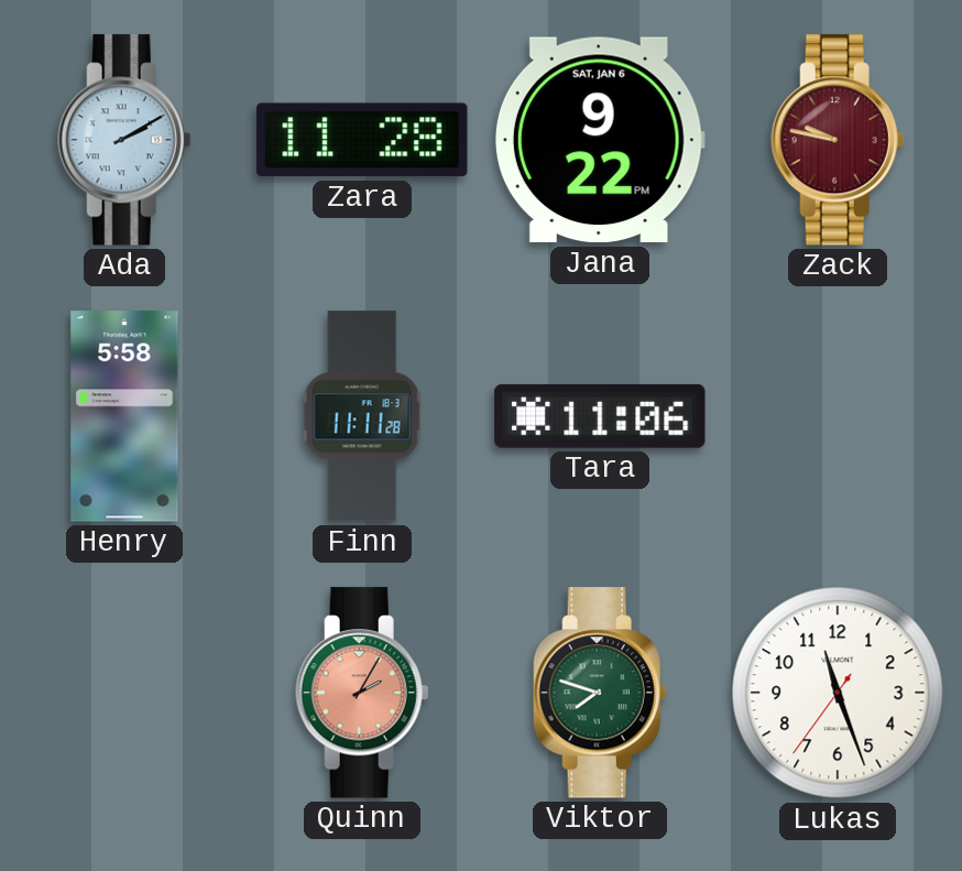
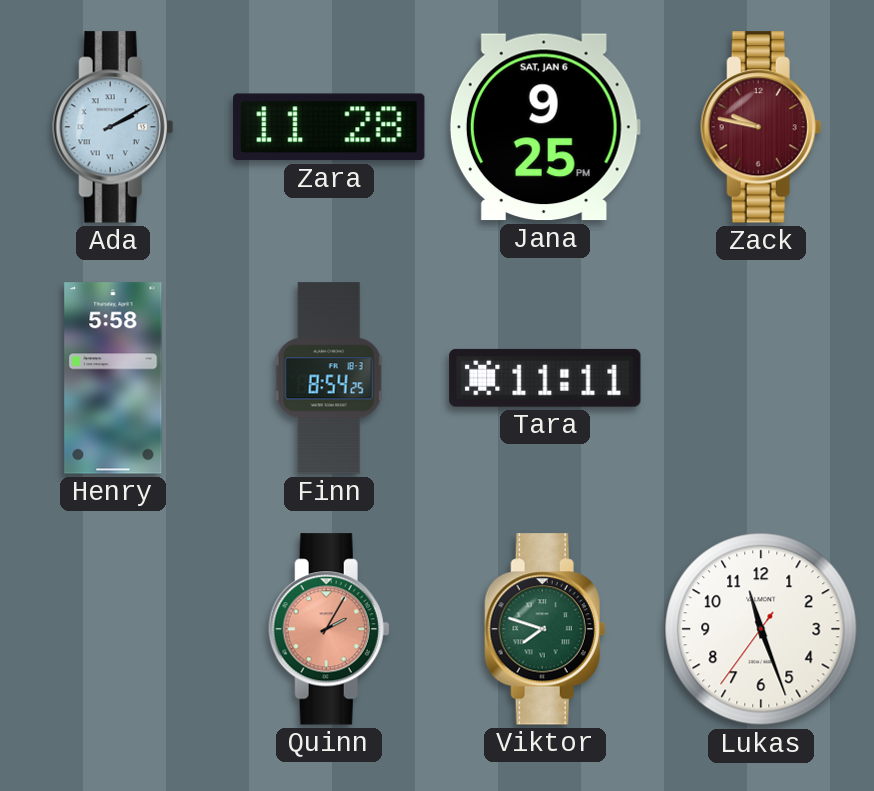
Jana: 9:22 -> 9:25 (545, 127)
Finn: 11:11 -> 8:54 (329, 378)
Tara: 11:06 -> 11:11 (545, 378)
